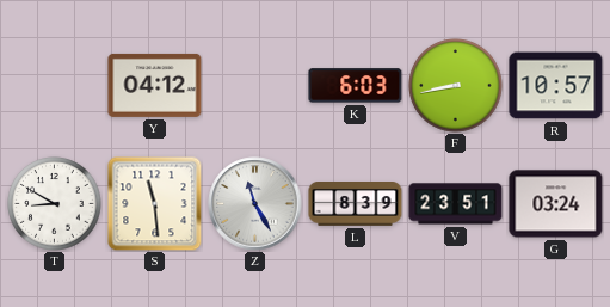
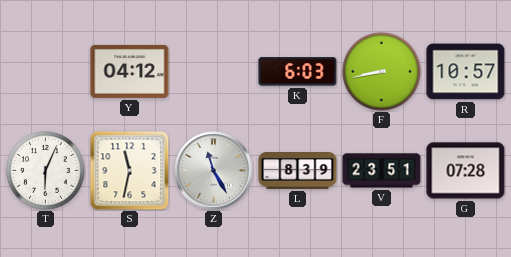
T: 8:50 -> 6:04 (46, 171)
S: 11:29 -> 11:32 (130, 171)
G: 03:24 -> 07:28 (466, 171)
